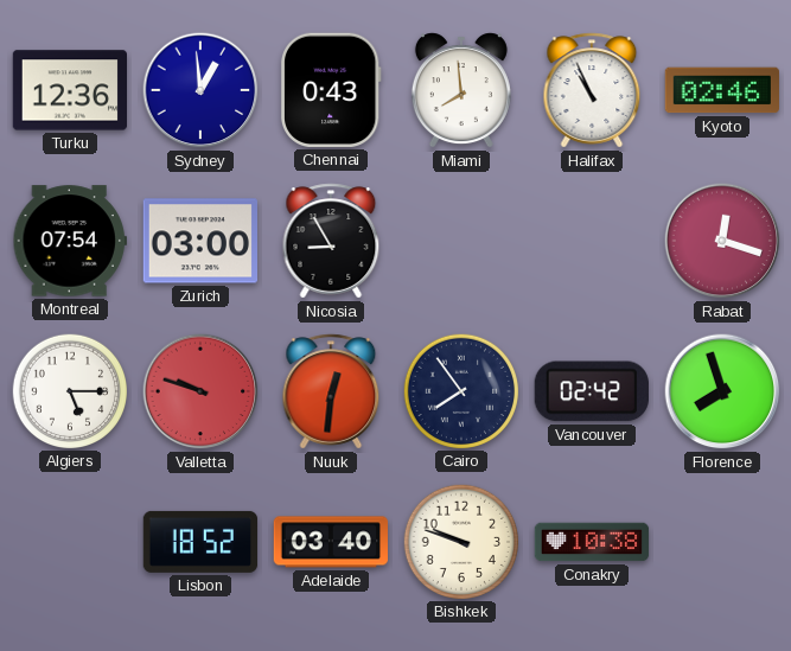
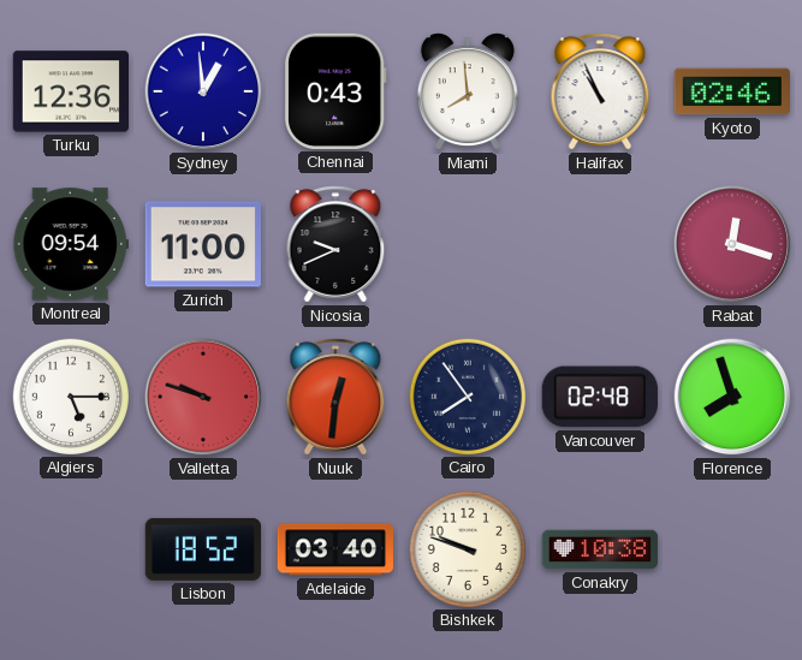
Montreal: 07:54 -> 09:54 (70, 244)
Zurich: 03:00 -> 11:00 (202, 244)
Nicosia: 8:55 -> 9:41 (335, 244)
Vancouver: 02:42 -> 02:48 (600, 397)
